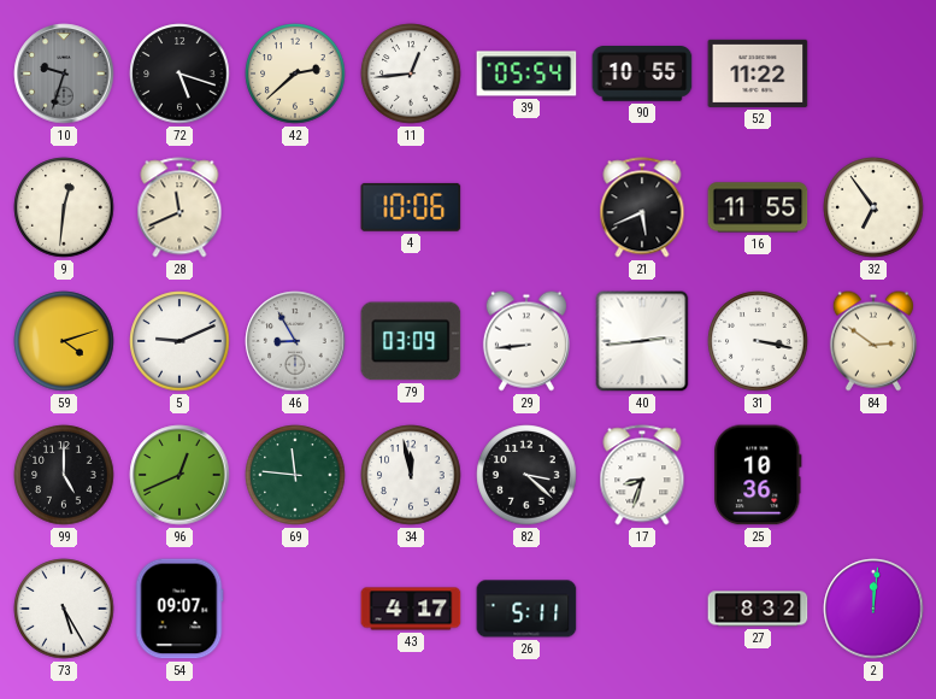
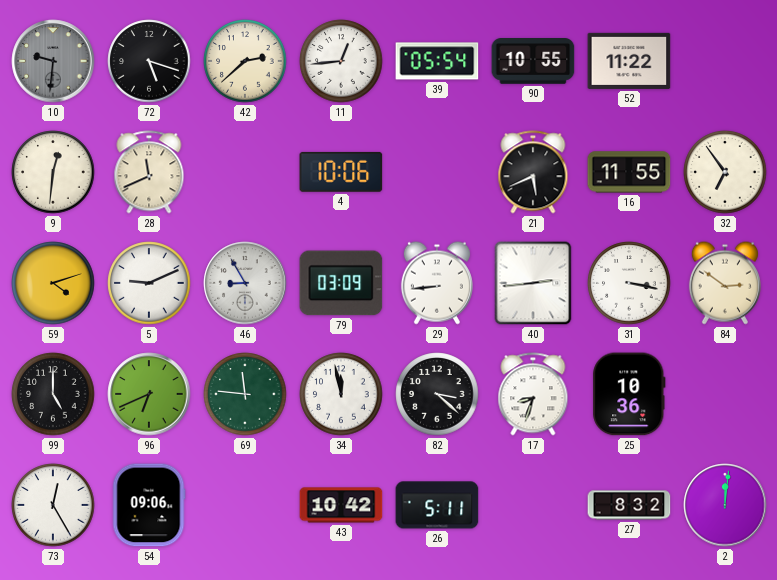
10: 9:33 -> 9:31 (53, 61)
96: 12:41 -> 6:41 (149, 394)
73: 5:25 -> 12:25 (53, 505)
54: 09:07 -> 09:06 (149, 505)
43: 4:17 -> 10:42 (341, 505)
